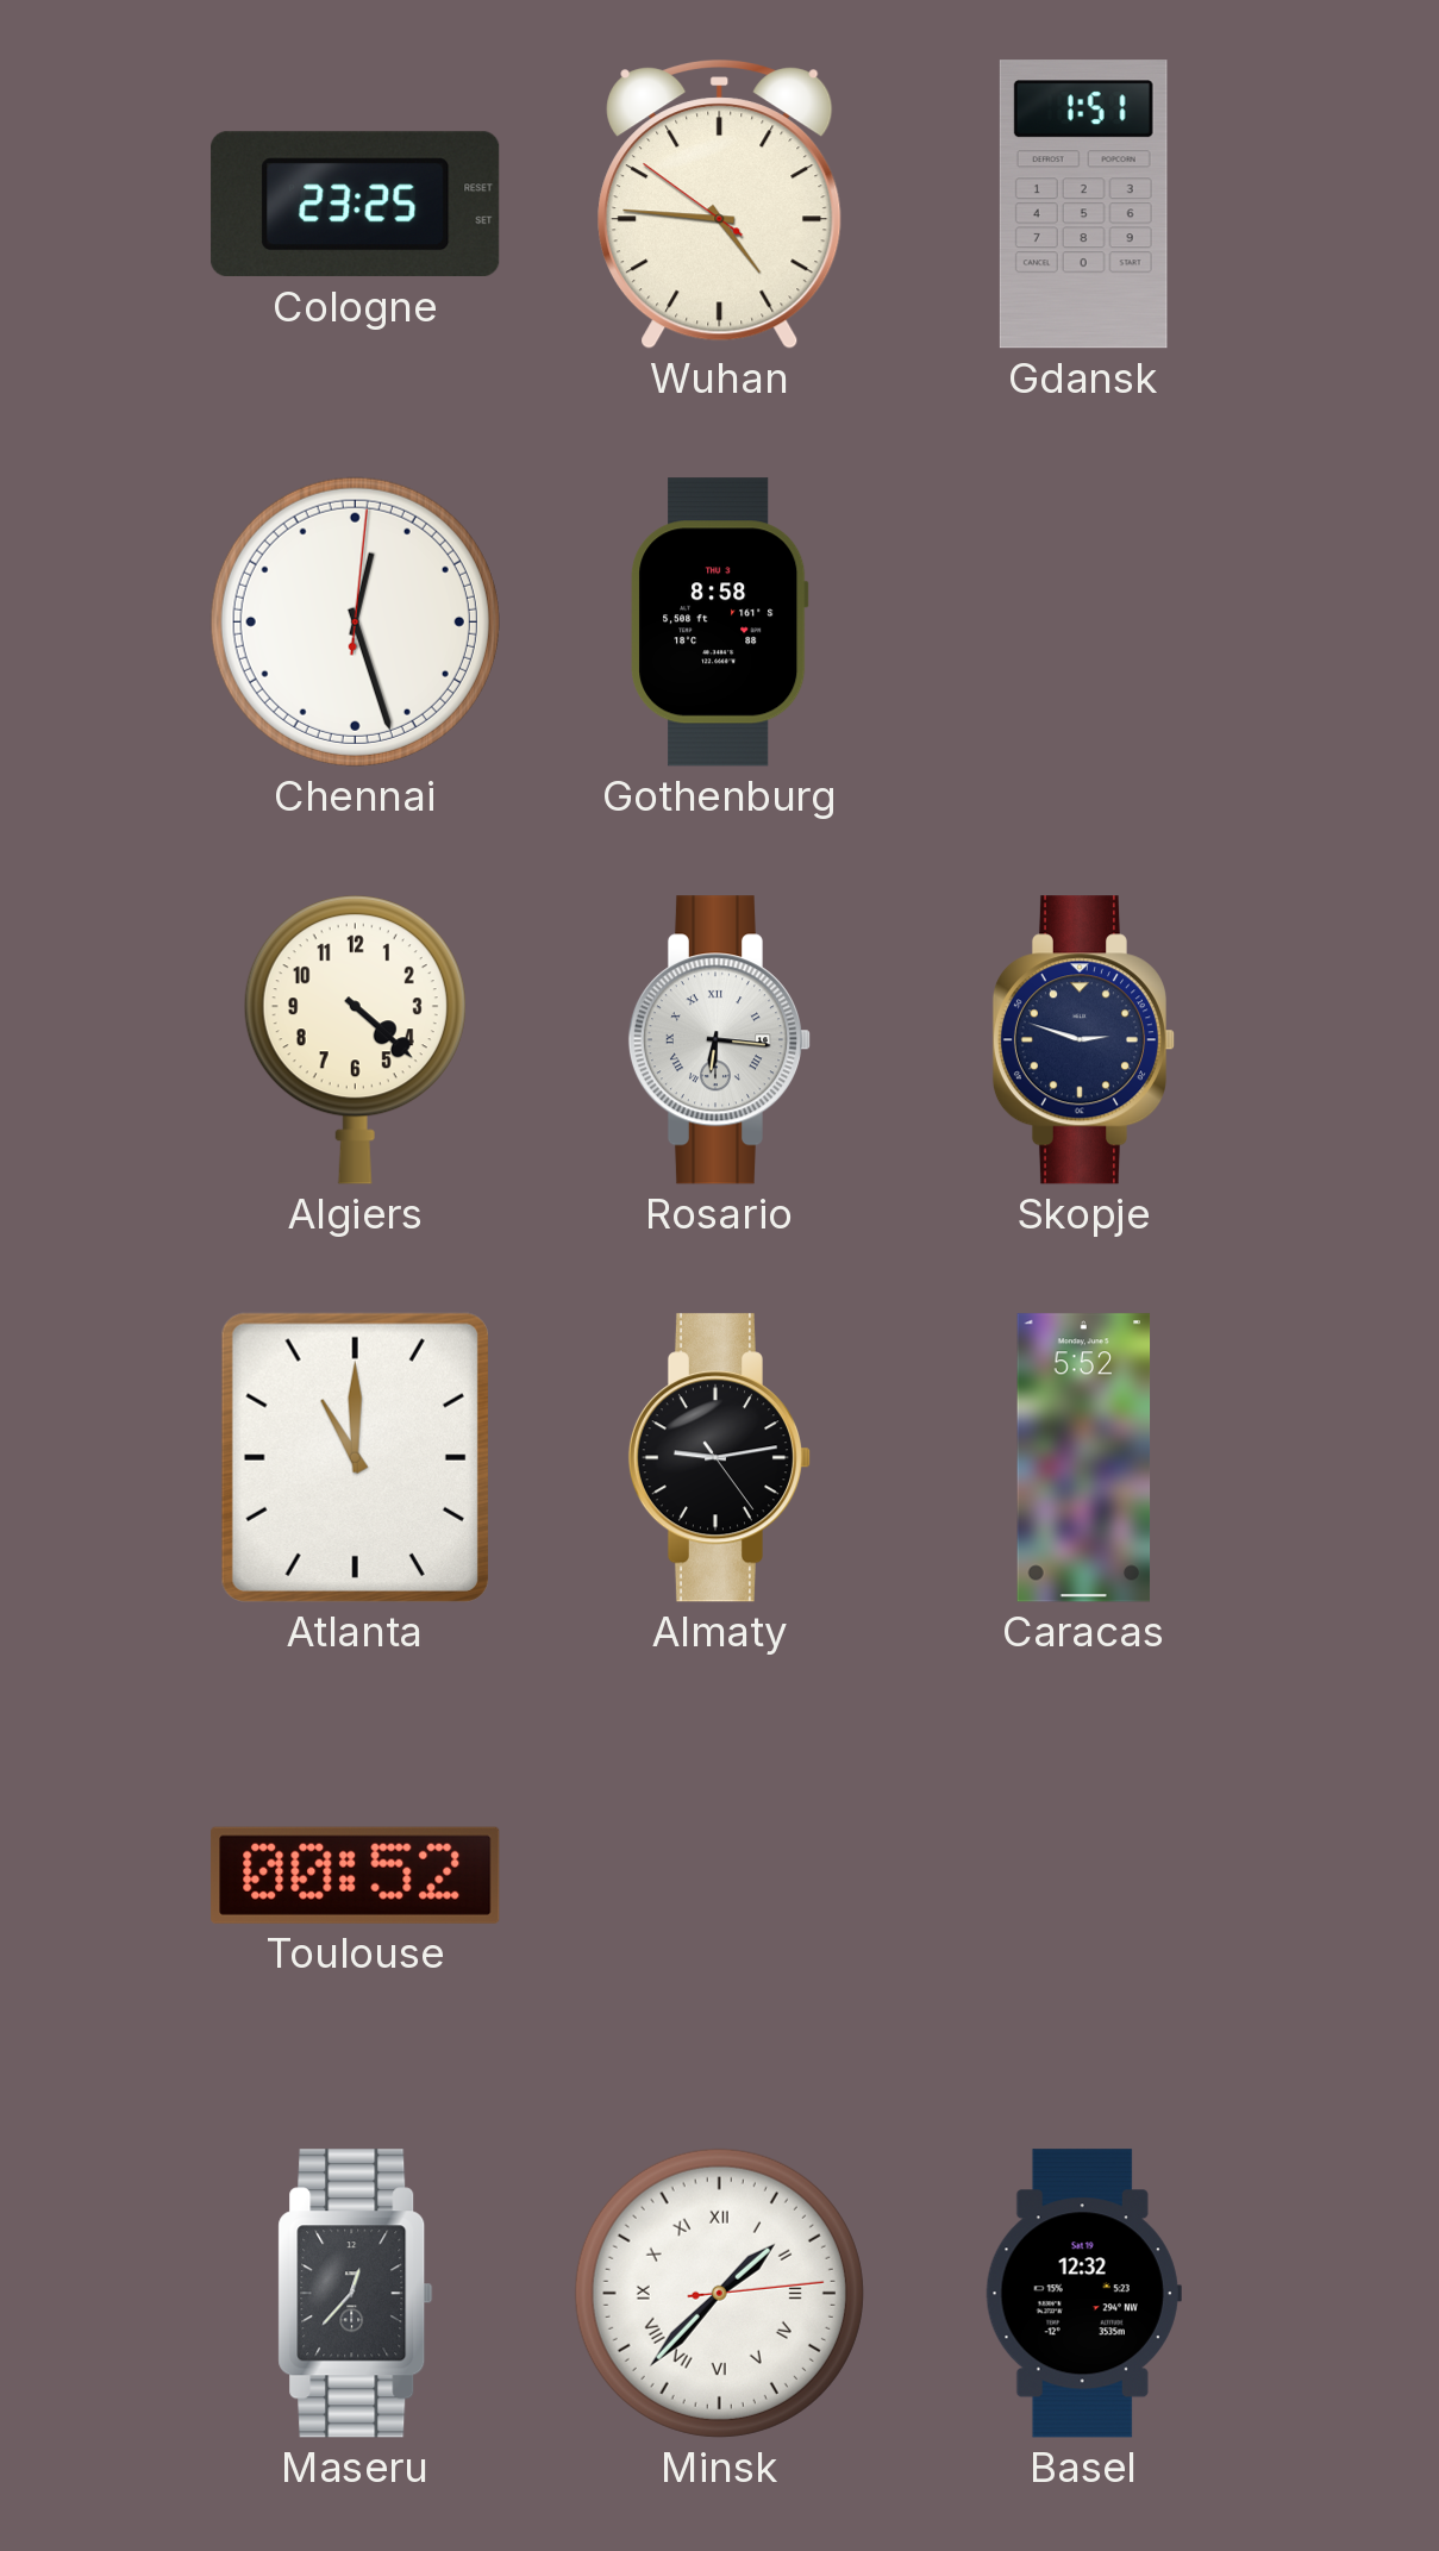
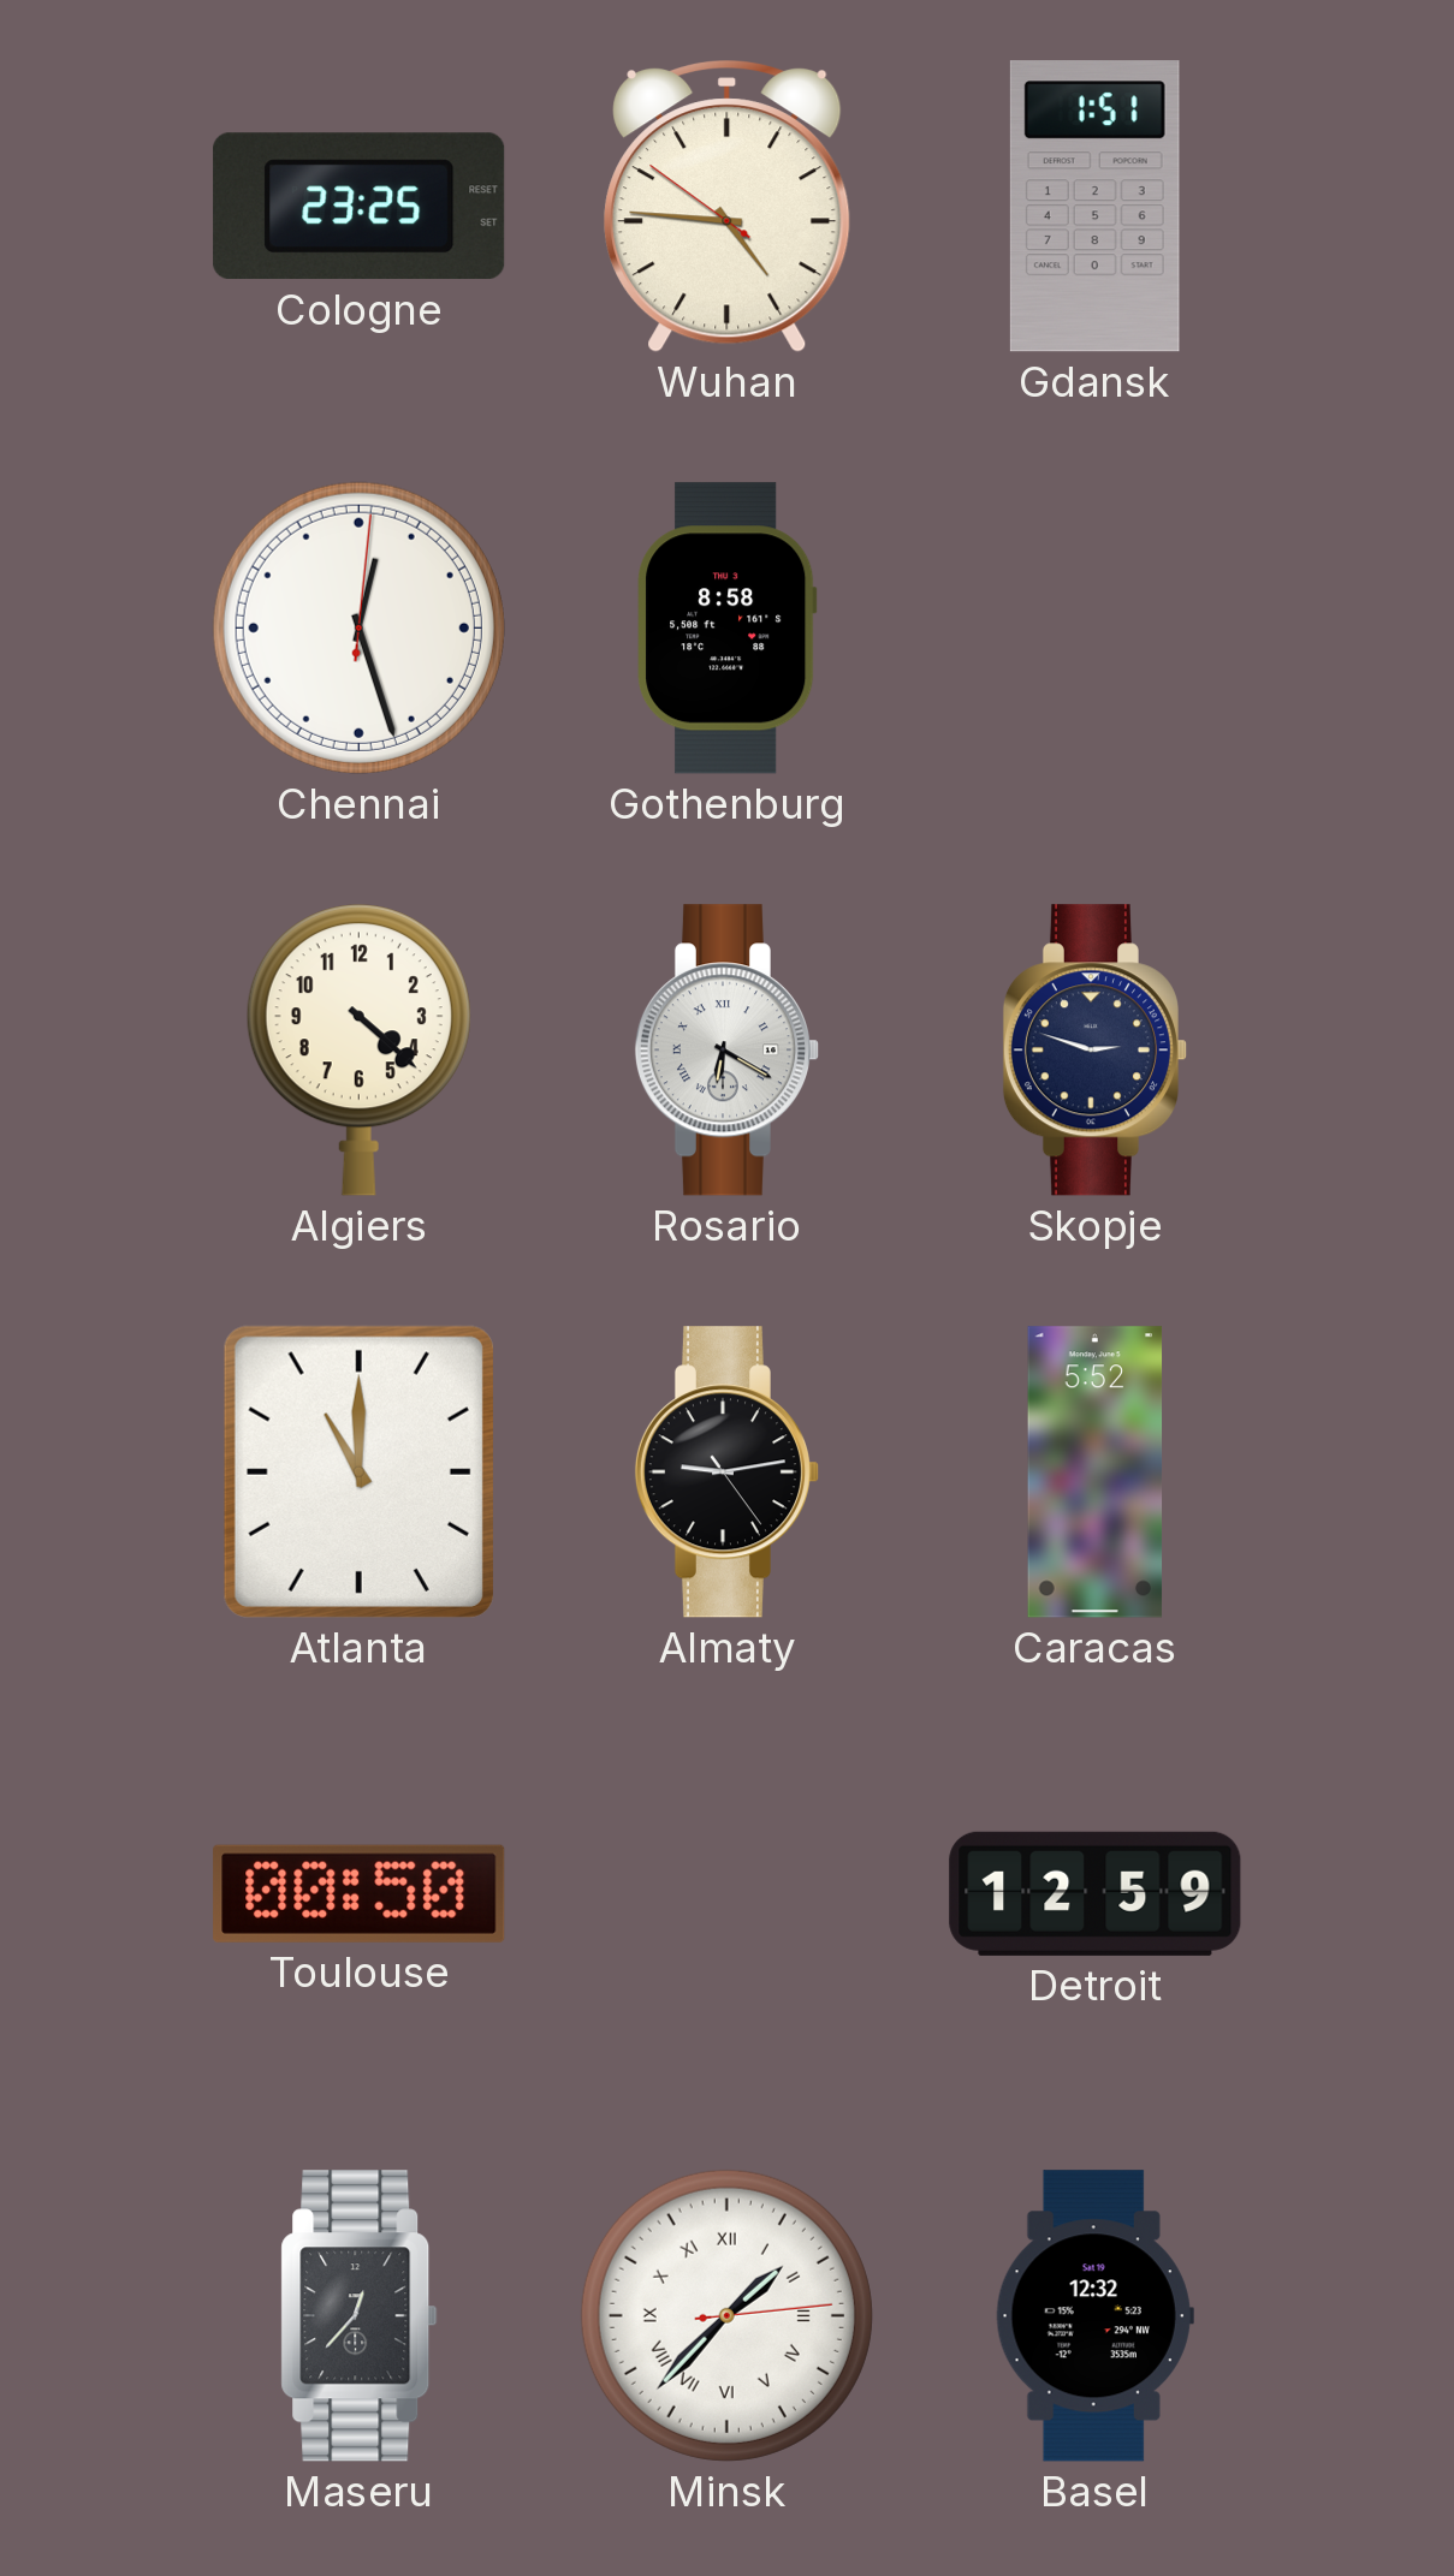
Rosario: 6:16 -> 6:20 (726, 1051)
Toulouse: 00:52 -> 00:50 (360, 1893)
Detroit: none -> 12:59 (1096, 1893)
